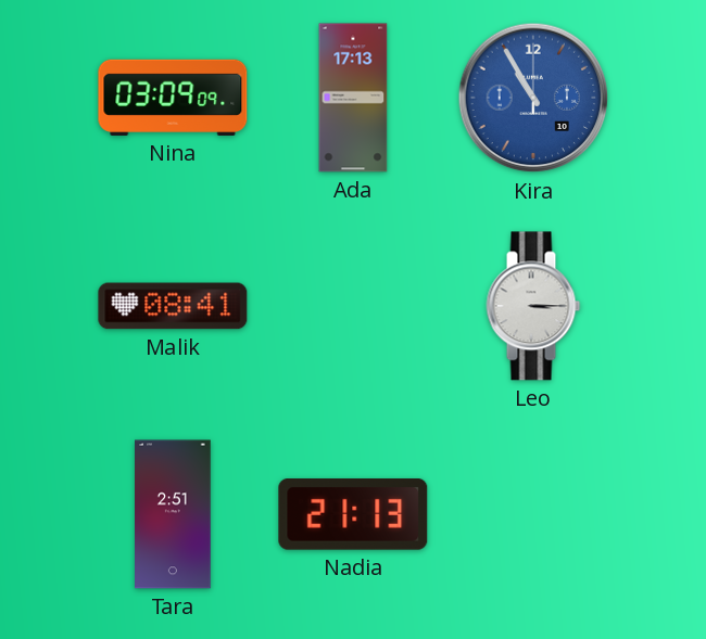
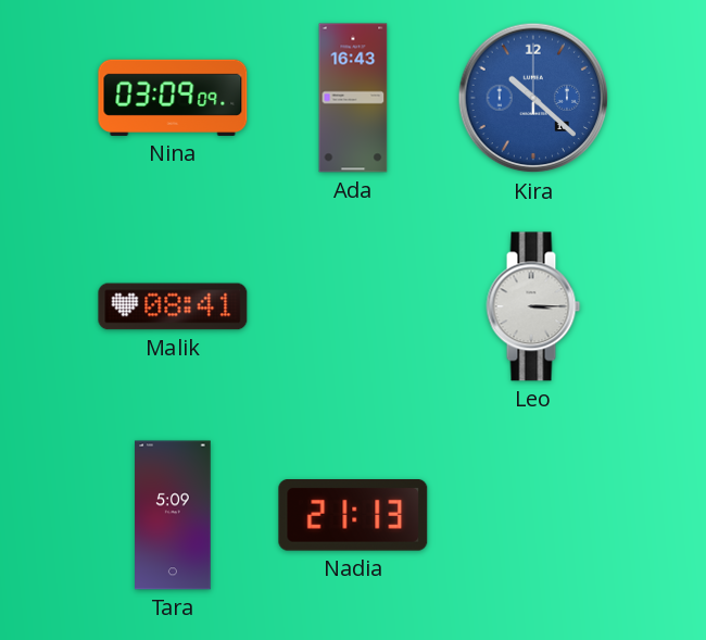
Ada: 17:13 -> 16:43 (353, 98)
Kira: 10:55 -> 10:22 (533, 98)
Tara: 2:51 -> 5:09 (173, 515)
